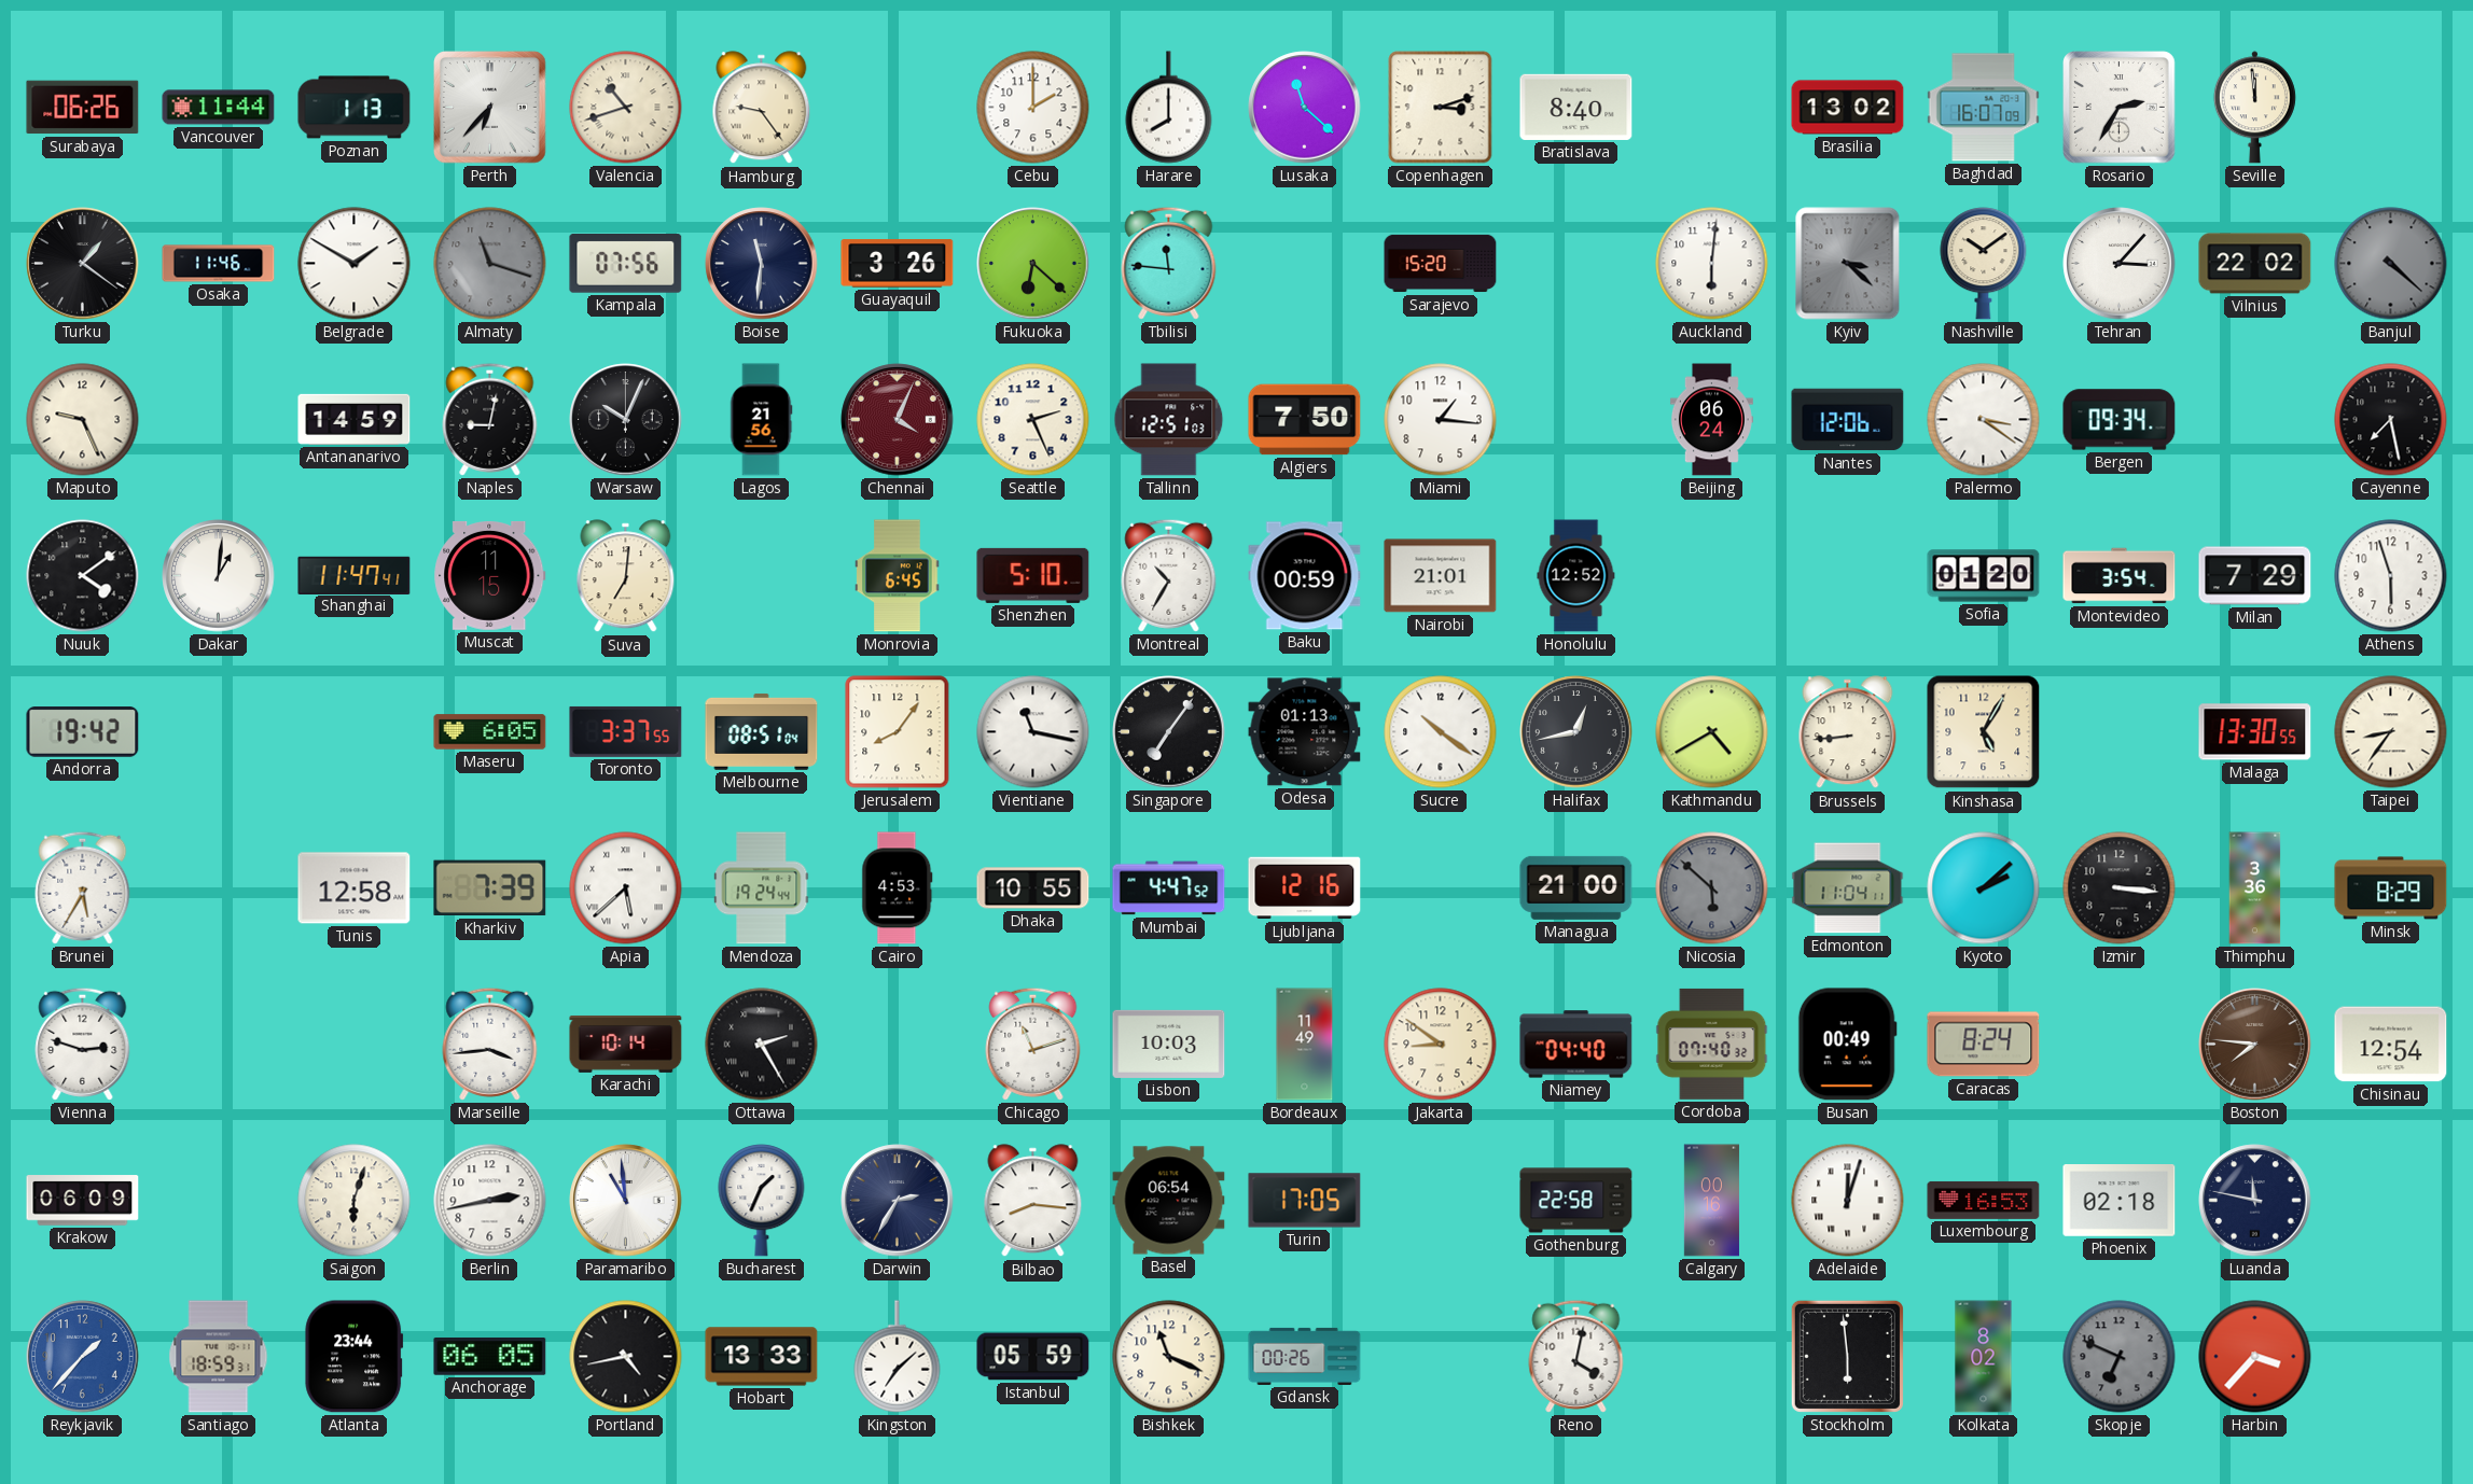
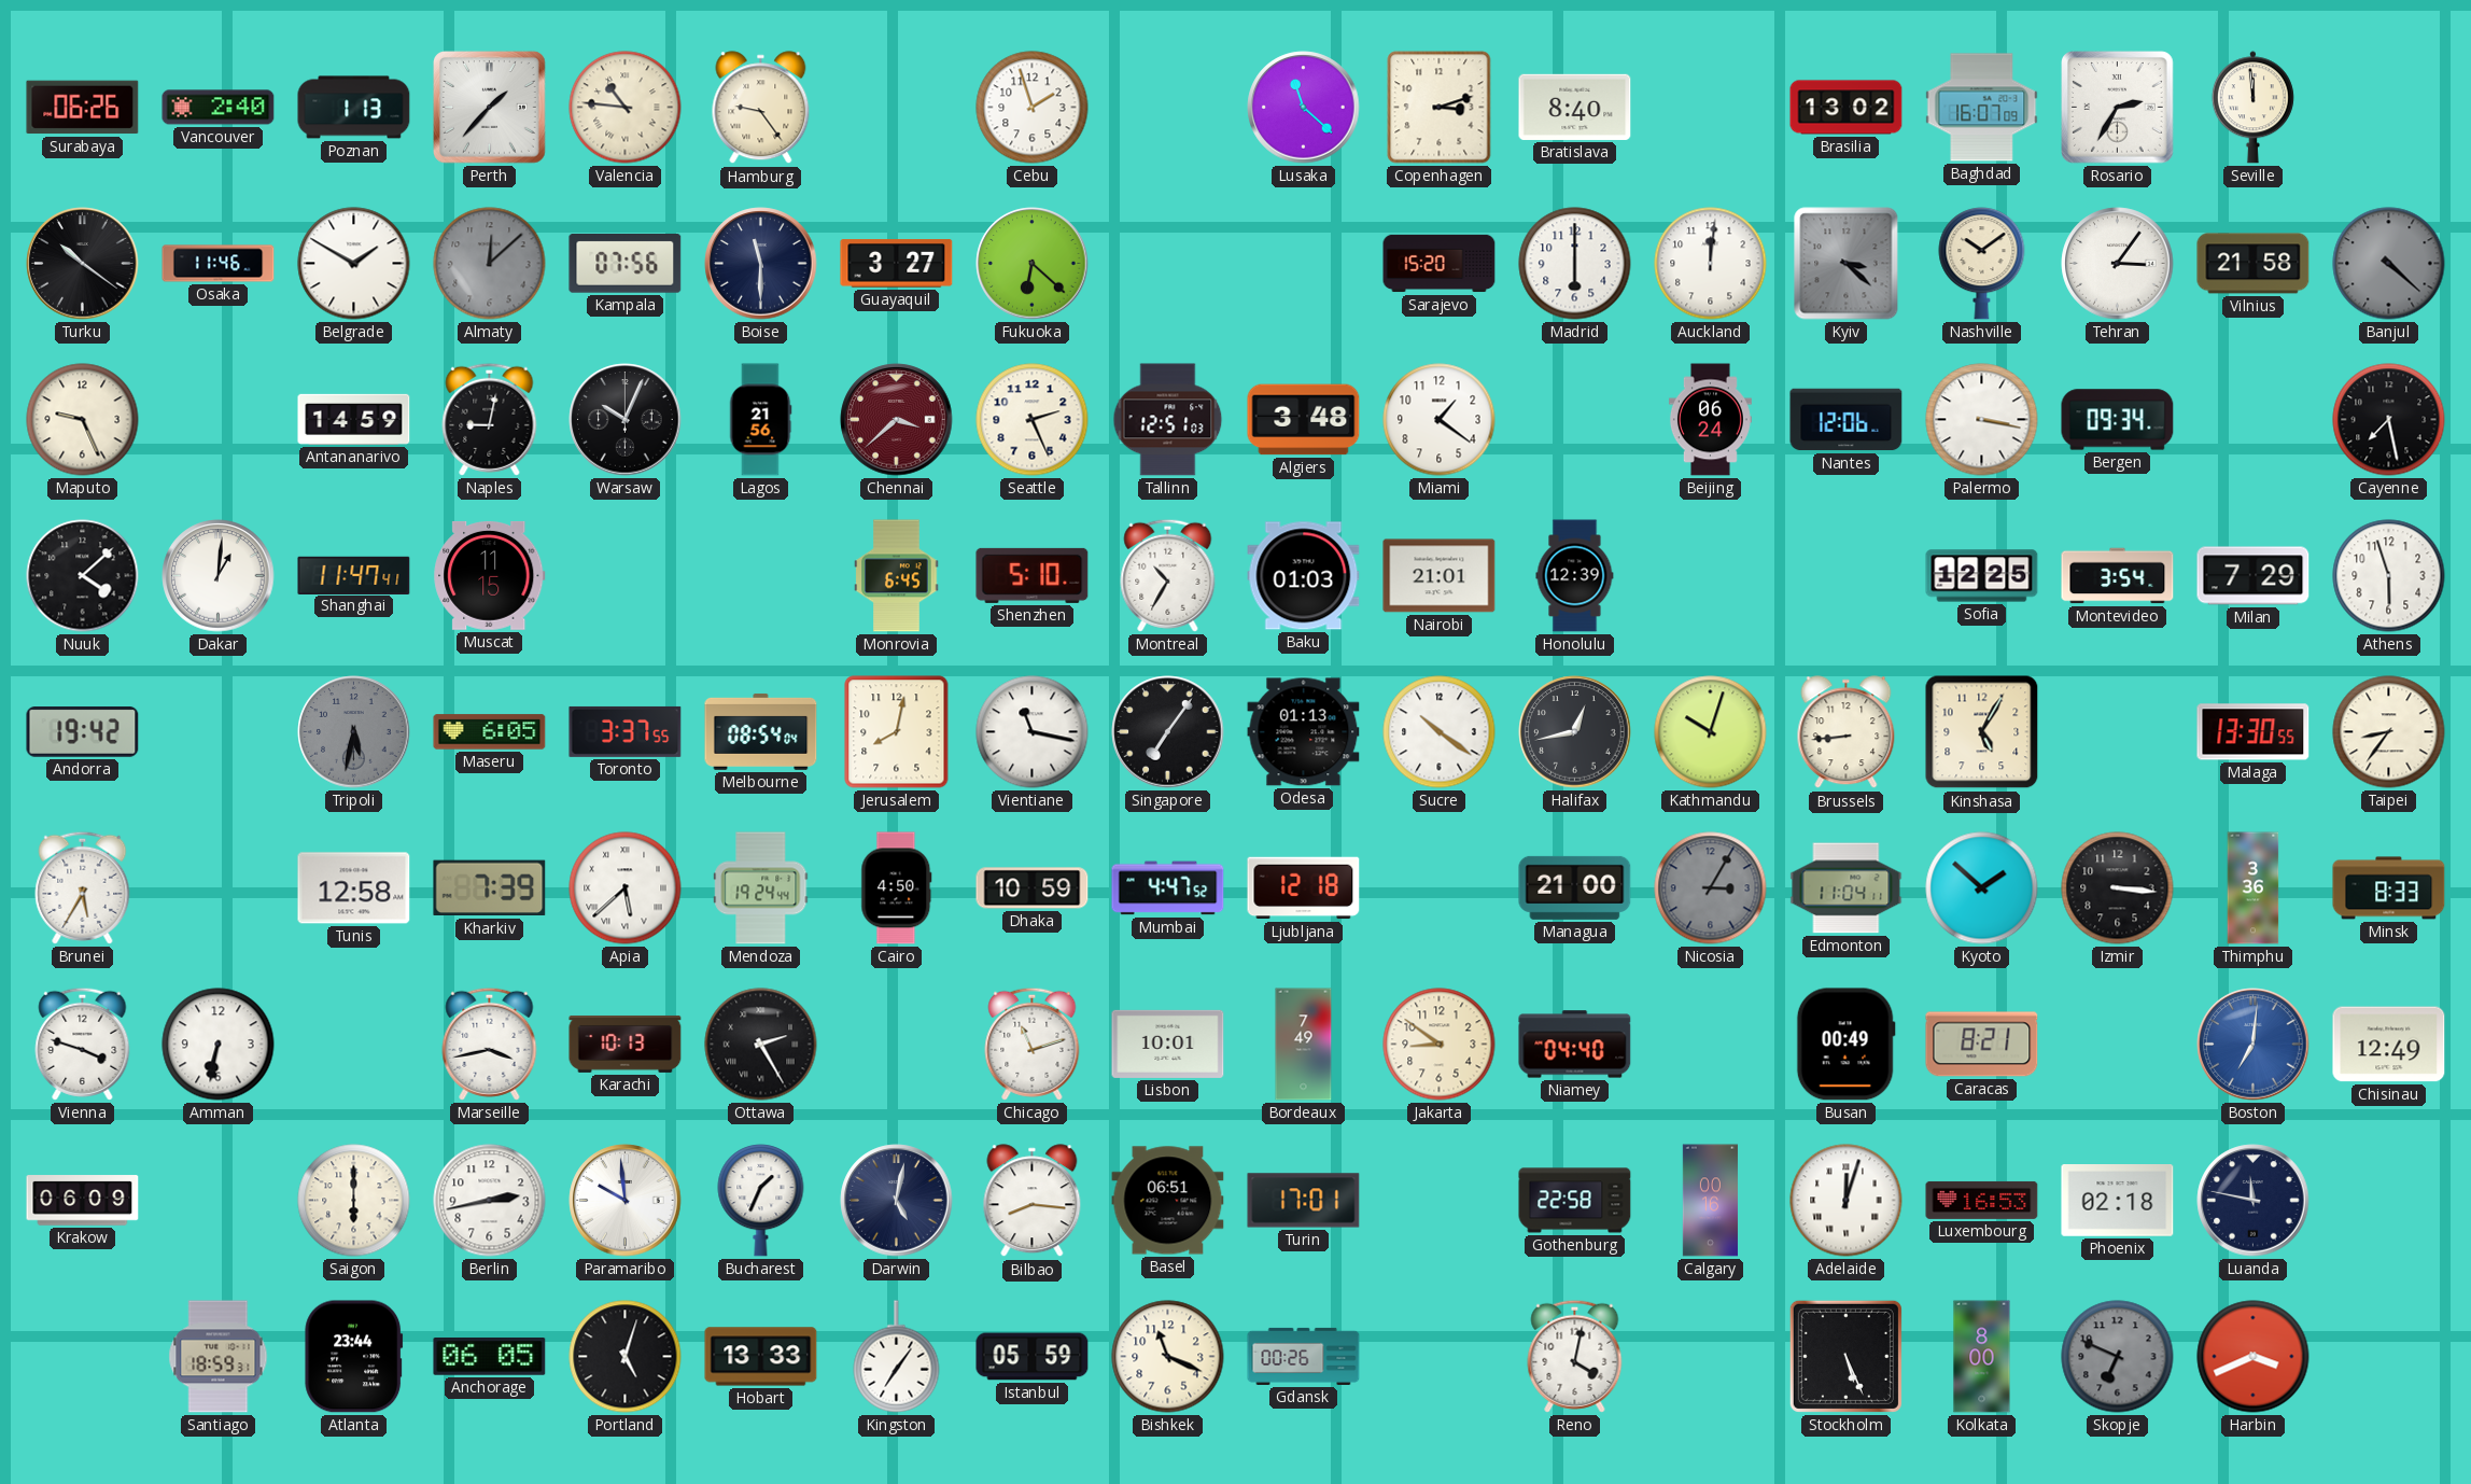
Vancouver: 11:44 -> 2:40 (219, 108)
Perth: 6:37 -> 1:37 (490, 108)
Valencia: 10:42 -> 10:46 (626, 108)
Cebu: 2:00 -> 1:57 (1033, 108)
Harare: 8:00 -> none (1169, 108)
Turku: 1:21 -> 10:21 (83, 264)
Almaty: 11:18 -> 12:08 (490, 264)
Boise: 11:31 -> 11:30 (761, 264)
Guayaquil: 3:26 -> 3:27 (897, 264)
Tbilisi: 11:46 -> none (1169, 263)
Madrid: none -> 6:00 (1575, 264)
Auckland: 6:01 -> 12:01 (1711, 264)
Tehran: 3:07 -> 3:06 (2118, 264)
Vilnius: 22:02 -> 21:58 (2254, 264)
Chennai: 4:04 -> 3:38 (897, 420)
Algiers: 7:50 -> 3:48 (1304, 420)
Miami: 1:16 -> 1:21 (1440, 420)
Palermo: 3:21 -> 3:17 (1982, 420)
Nuuk: 4:09 -> 4:08 (83, 576)
Suva: 7:01 -> none (626, 576)
Baku: 00:59 -> 01:03 (1304, 576)
Honolulu: 12:52 -> 12:39 (1575, 576)
Sofia: 01:20 -> 12:25 (1982, 576)
Tripoli: none -> 5:32 (354, 732)
Melbourne: 08:51 -> 08:54 (761, 731)
Jerusalem: 8:06 -> 8:02 (897, 732)
Kathmandu: 4:40 -> 10:03 (1711, 732)
Cairo: 4:53 -> 4:50 (897, 888)
Dhaka: 10:55 -> 10:59 (1033, 888)
Ljubljana: 12:16 -> 12:18 (1304, 888)
Nicosia: 5:52 -> 3:05 (1711, 888)
Kyoto: 2:08 -> 1:52 (1982, 888)
Minsk: 8:29 -> 8:33 (2389, 888)
Vienna: 2:48 -> 3:48 (83, 1044)
Amman: none -> 6:32 (219, 1045)
Marseille: 3:44 -> 3:43 (490, 1044)
Karachi: 10:14 -> 10:13 (626, 1044)
Lisbon: 10:03 -> 10:01 (1168, 1044)
Bordeaux: 11:49 -> 7:49 (1304, 1045)
Cordoba: 07:40 -> none (1712, 1044)
Caracas: 8:24 -> 8:21 (1982, 1045)
Boston: 7:46 -> 7:01 (2254, 1045)
Boston dial: brown -> blue (2254, 1045)
Chisinau: 12:54 -> 12:49 (2389, 1045)
Saigon: 6:03 -> 6:00 (354, 1201)
Paramaribo: 10:59 -> 9:59 (626, 1201)
Darwin: 2:35 -> 5:02 (897, 1201)
Basel: 06:54 -> 06:51 (1168, 1201)
Turin: 17:05 -> 17:01 (1304, 1201)
Reykjavik: 1:37 -> none (83, 1357)
Portland: 4:43 -> 5:03 (626, 1357)
Kingston: 7:08 -> 7:06 (897, 1357)
Stockholm: 5:59 -> 5:26 (1845, 1356)
Kolkata: 8:02 -> 8:00 (1982, 1357)
Harbin: 3:37 -> 3:41 (2254, 1357)
